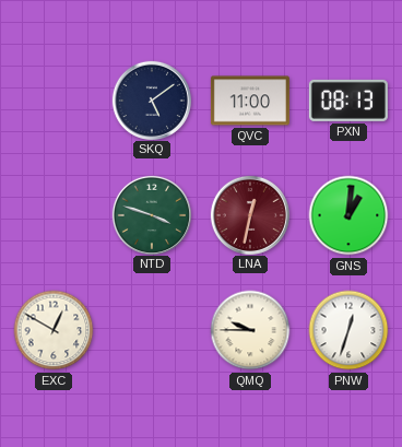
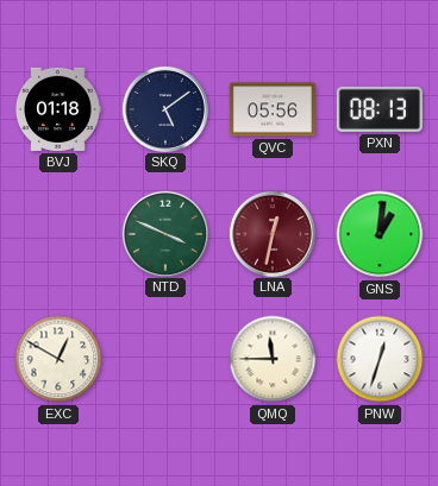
BVJ: none -> 01:18 (58, 109)
QVC: 11:00 -> 05:56 (273, 109)
NTD: 3:48 -> 3:49 (164, 233)
QMQ: 9:45 -> 11:45 (273, 359)
